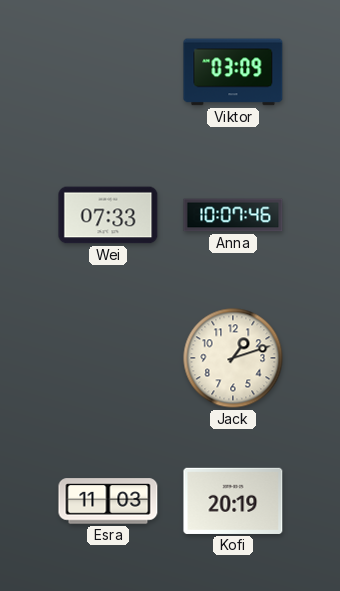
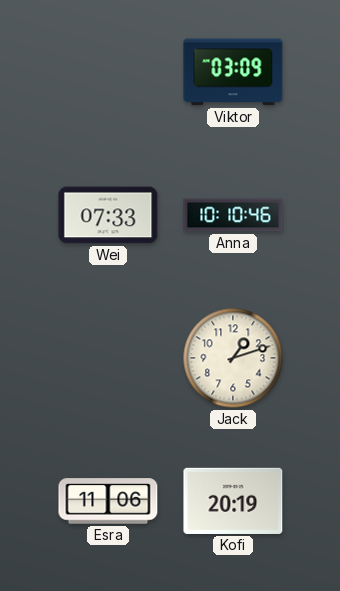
Anna: 10:07 -> 10:10 (233, 215)
Esra: 11:03 -> 11:06 (108, 501)
